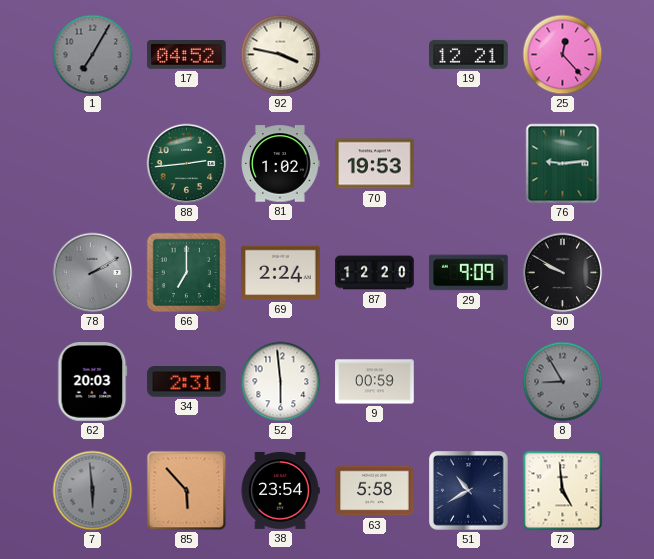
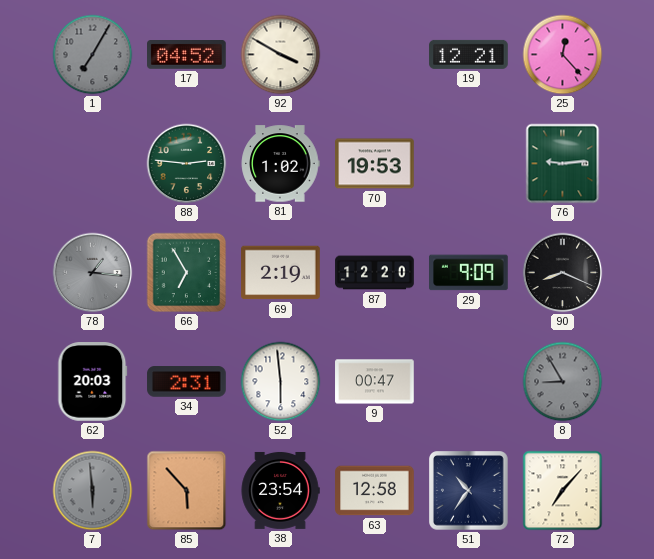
92: 3:47 -> 3:50 (281, 55)
88: 2:44 -> 2:46 (187, 164)
78: 2:10 -> 1:16 (93, 273)
66: 7:00 -> 6:55 (187, 273)
69: 2:24 -> 2:19 (281, 273)
90: 9:50 -> 8:19 (563, 273)
9: 00:59 -> 00:47 (375, 382)
63: 5:58 -> 12:58 (375, 491)
51: 10:40 -> 10:36 (469, 491)
72: 4:59 -> 7:07 (563, 491)
